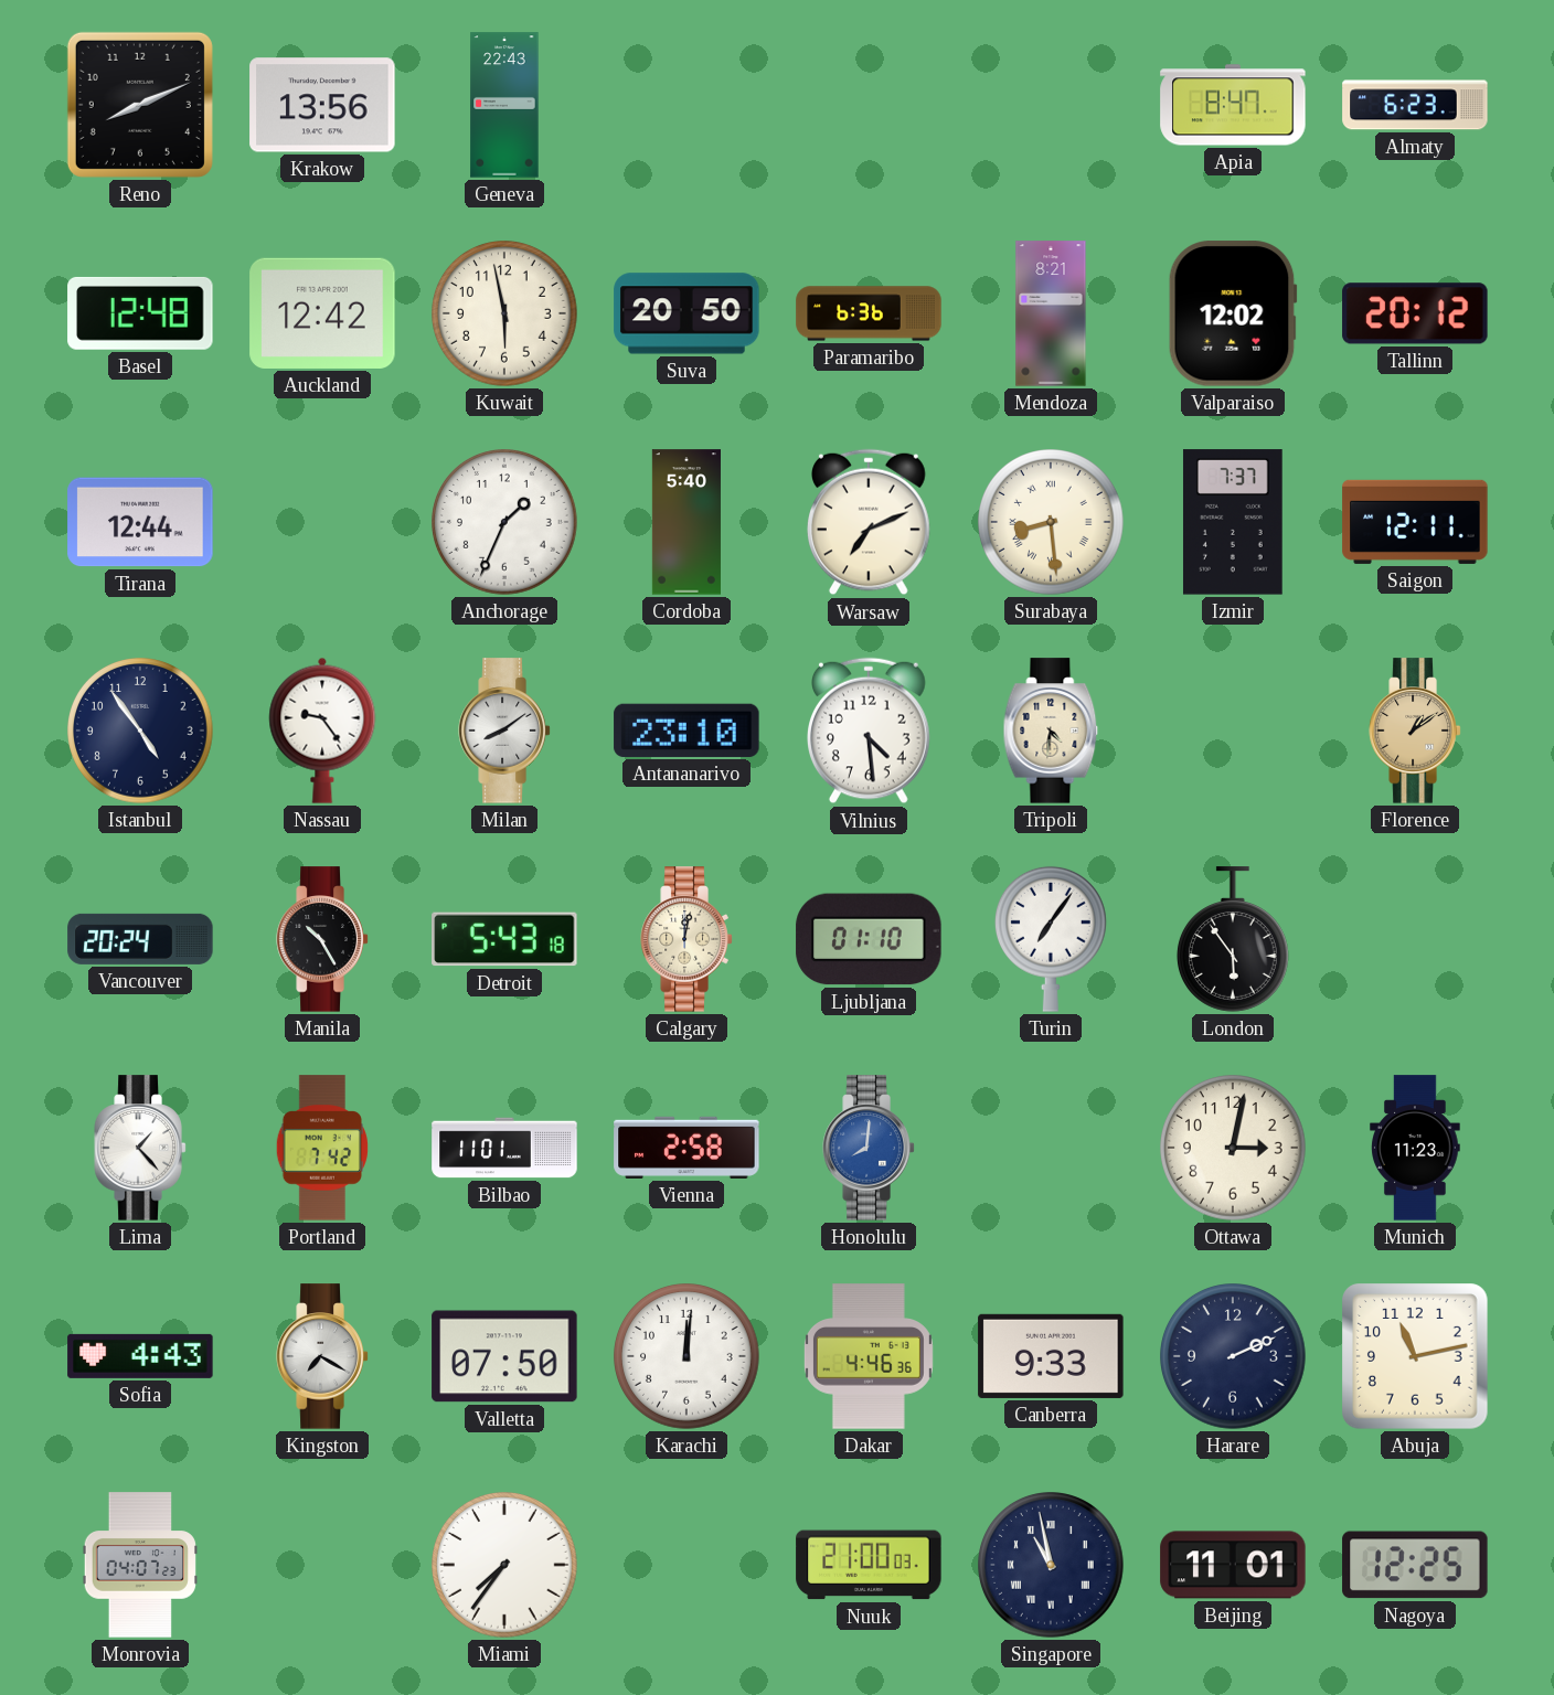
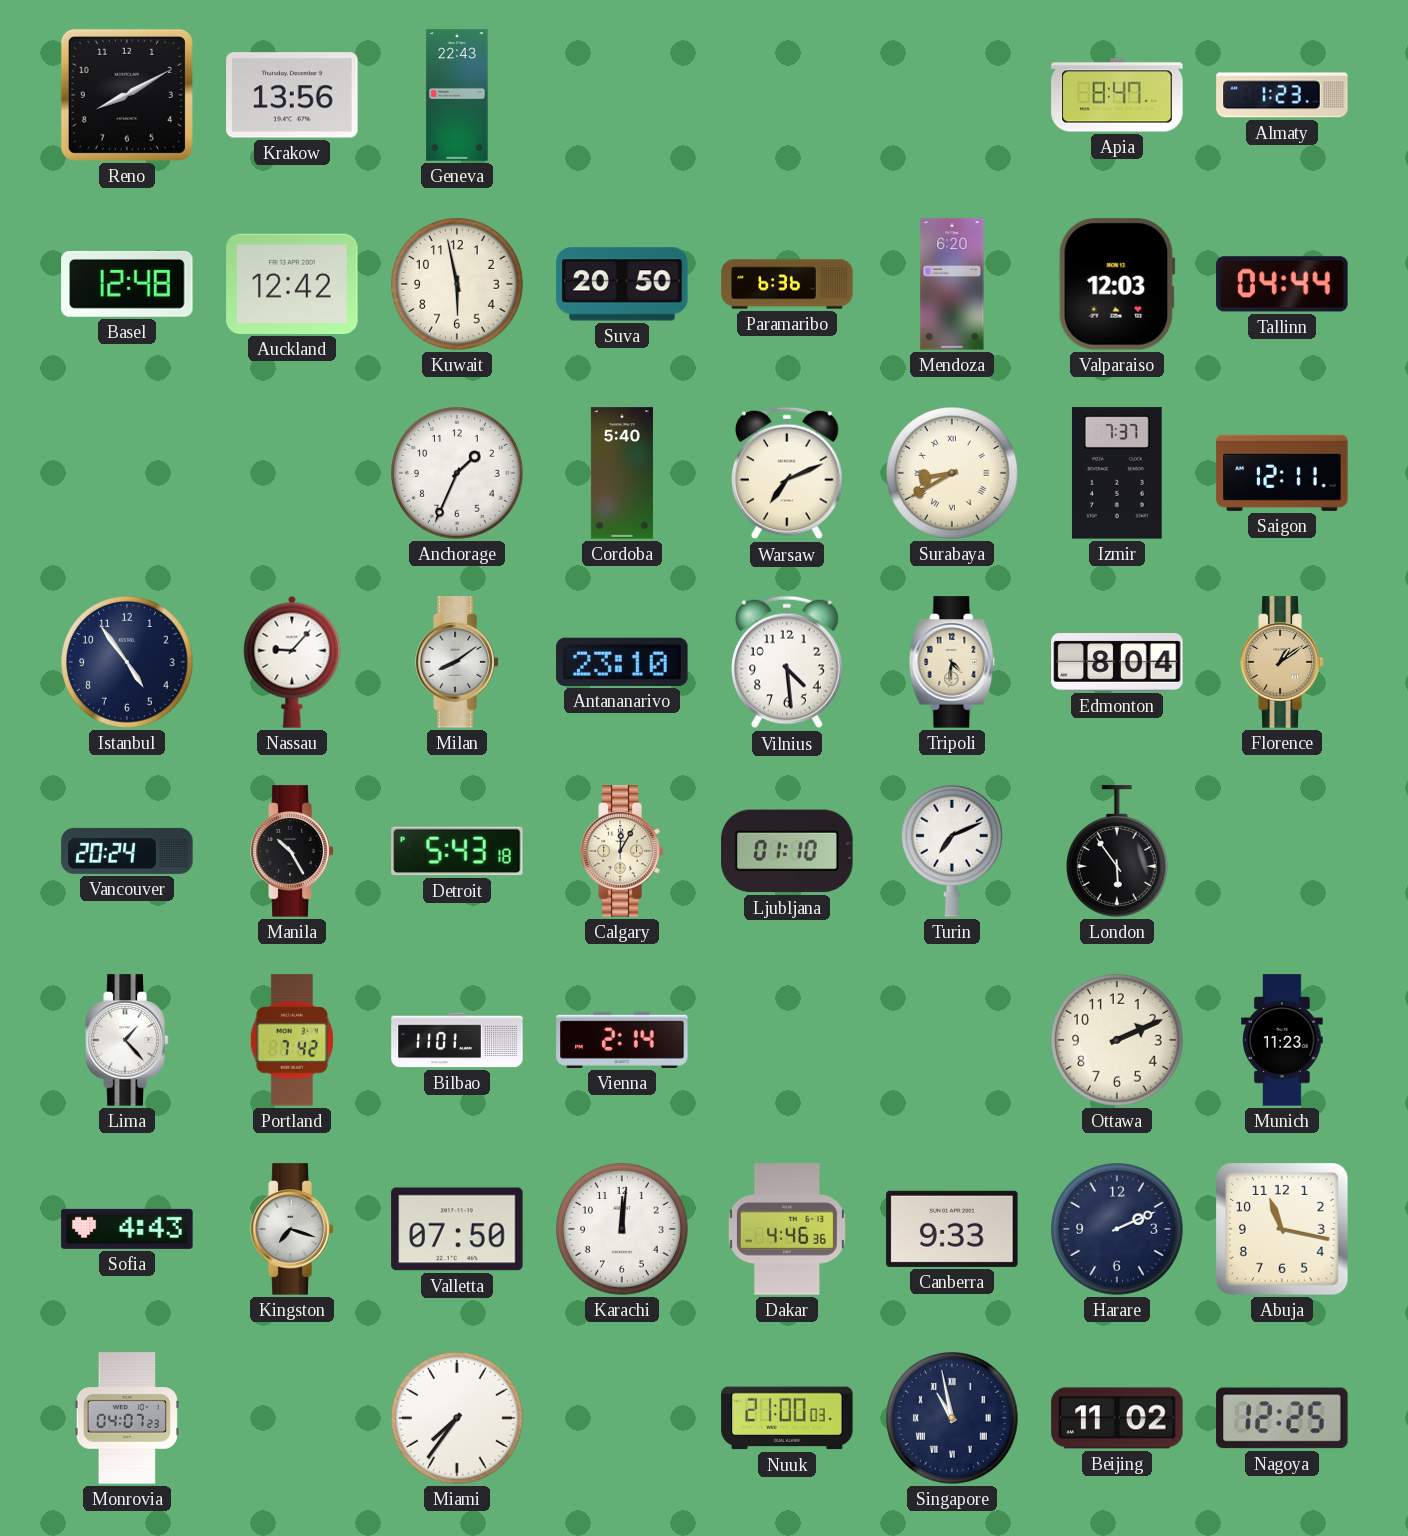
Reno: 8:11 -> 8:10 (127, 95)
Almaty: 6:23 -> 1:23 (1282, 95)
Mendoza: 8:21 -> 6:20 (952, 284)
Valparaiso: 12:02 -> 12:03 (1117, 284)
Tallinn: 20:12 -> 04:44 (1282, 284)
Tirana: 12:44 -> none (140, 522)
Surabaya: 8:29 -> 8:40 (953, 474)
Nassau: 9:24 -> 9:07 (292, 662)
Edmonton: none -> 8:04 (1117, 663)
Calgary: 12:02 -> 12:05 (622, 851)
Turin: 7:06 -> 7:11 (952, 851)
Vienna: 2:58 -> 2:14 (622, 1040)
Honolulu: 8:01 -> none (869, 1148)
Ottawa: 3:02 -> 2:11 (1118, 1041)
Kingston: 7:20 -> 7:18 (292, 1229)
Abuja: 11:13 -> 11:17 (1283, 1230)
Beijing: 11:01 -> 11:02 (1117, 1418)
